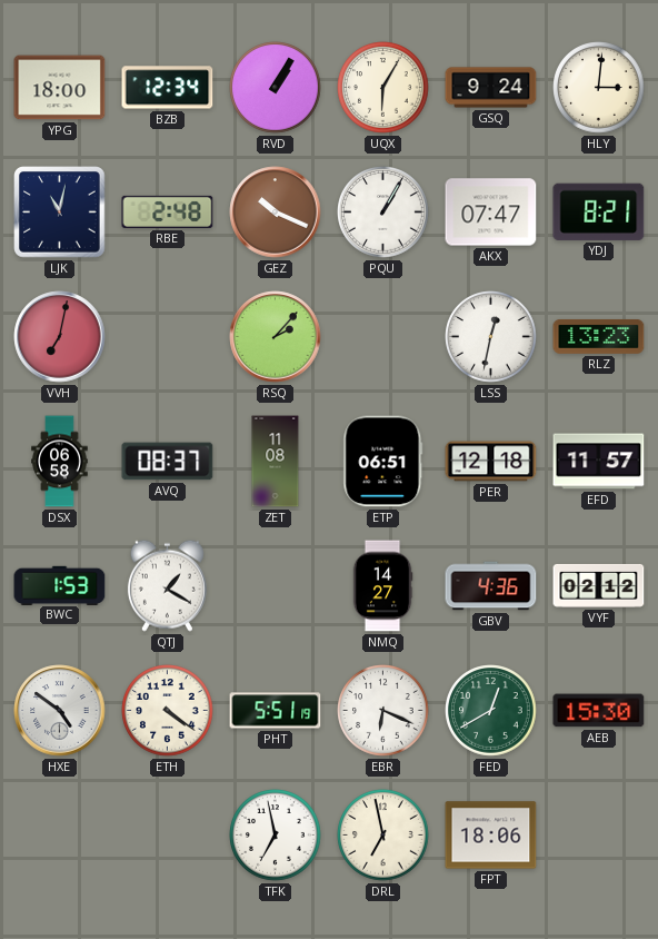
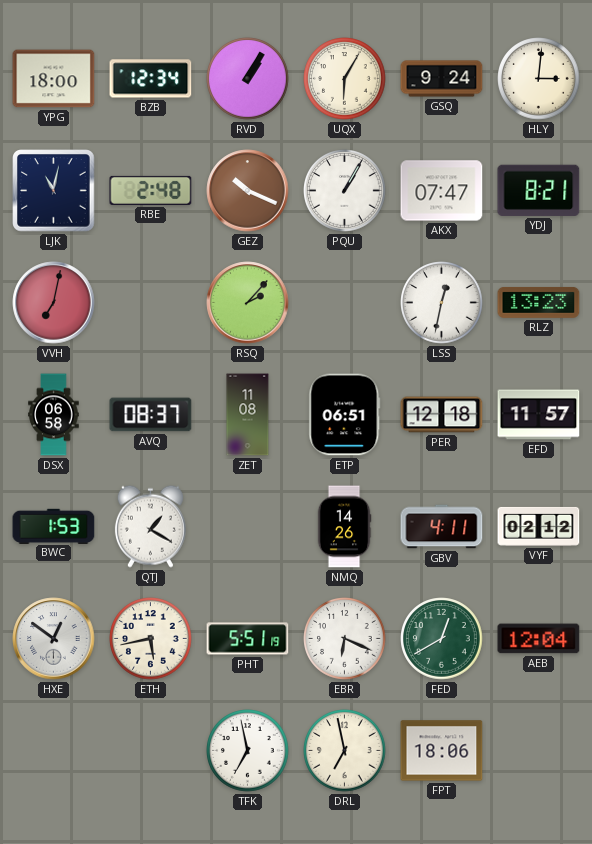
NMQ: 14:27 -> 14:26 (344, 527)
GBV: 4:36 -> 4:11 (442, 527)
HXE: 4:51 -> 12:51 (54, 639)
ETH: 4:21 -> 5:43 (151, 639)
AEB: 15:30 -> 12:04 (539, 639)
